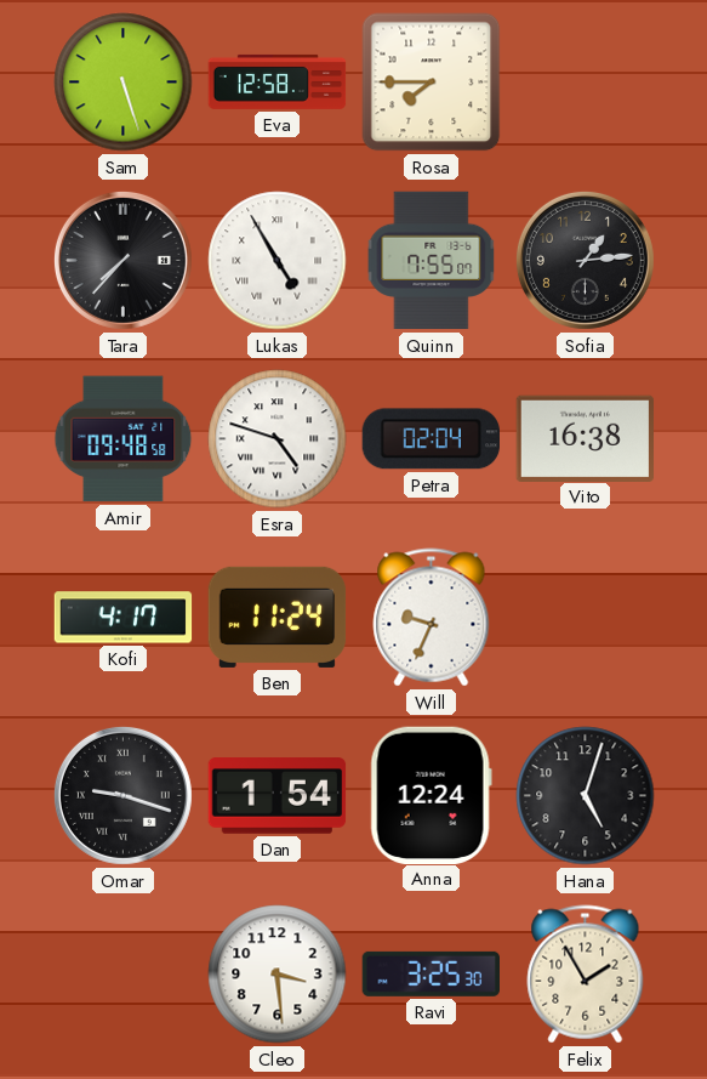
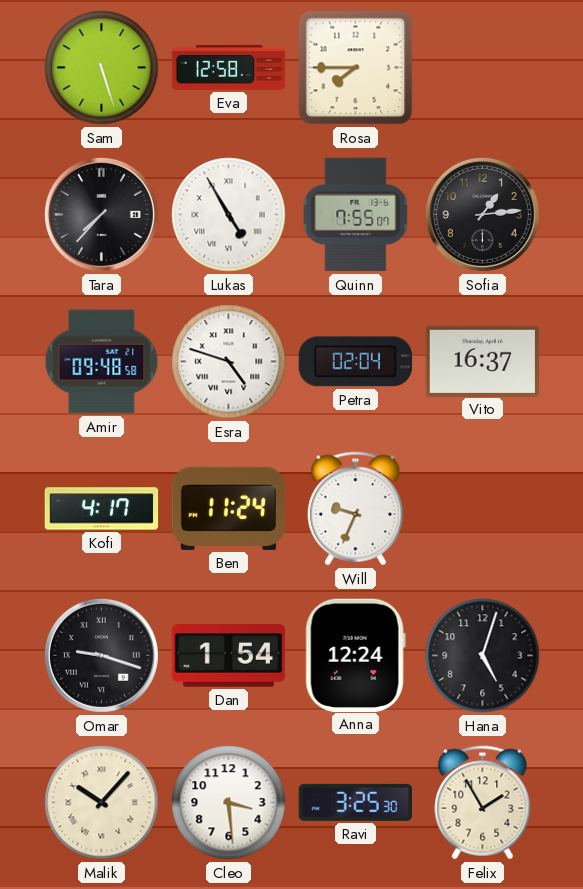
Vito: 16:38 -> 16:37 (483, 361)
Malik: none -> 10:07 (102, 803)
